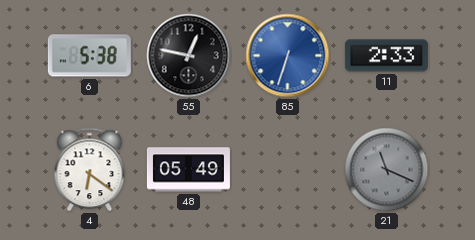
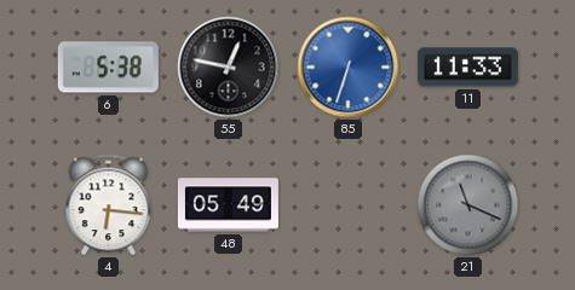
11: 2:33 -> 11:33 (467, 68)
4: 6:21 -> 6:16 (109, 205)
